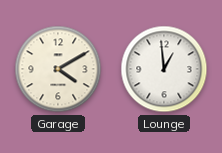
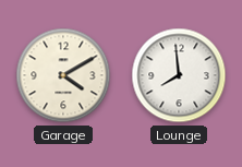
Lounge: 12:59 -> 7:59 (179, 75)
